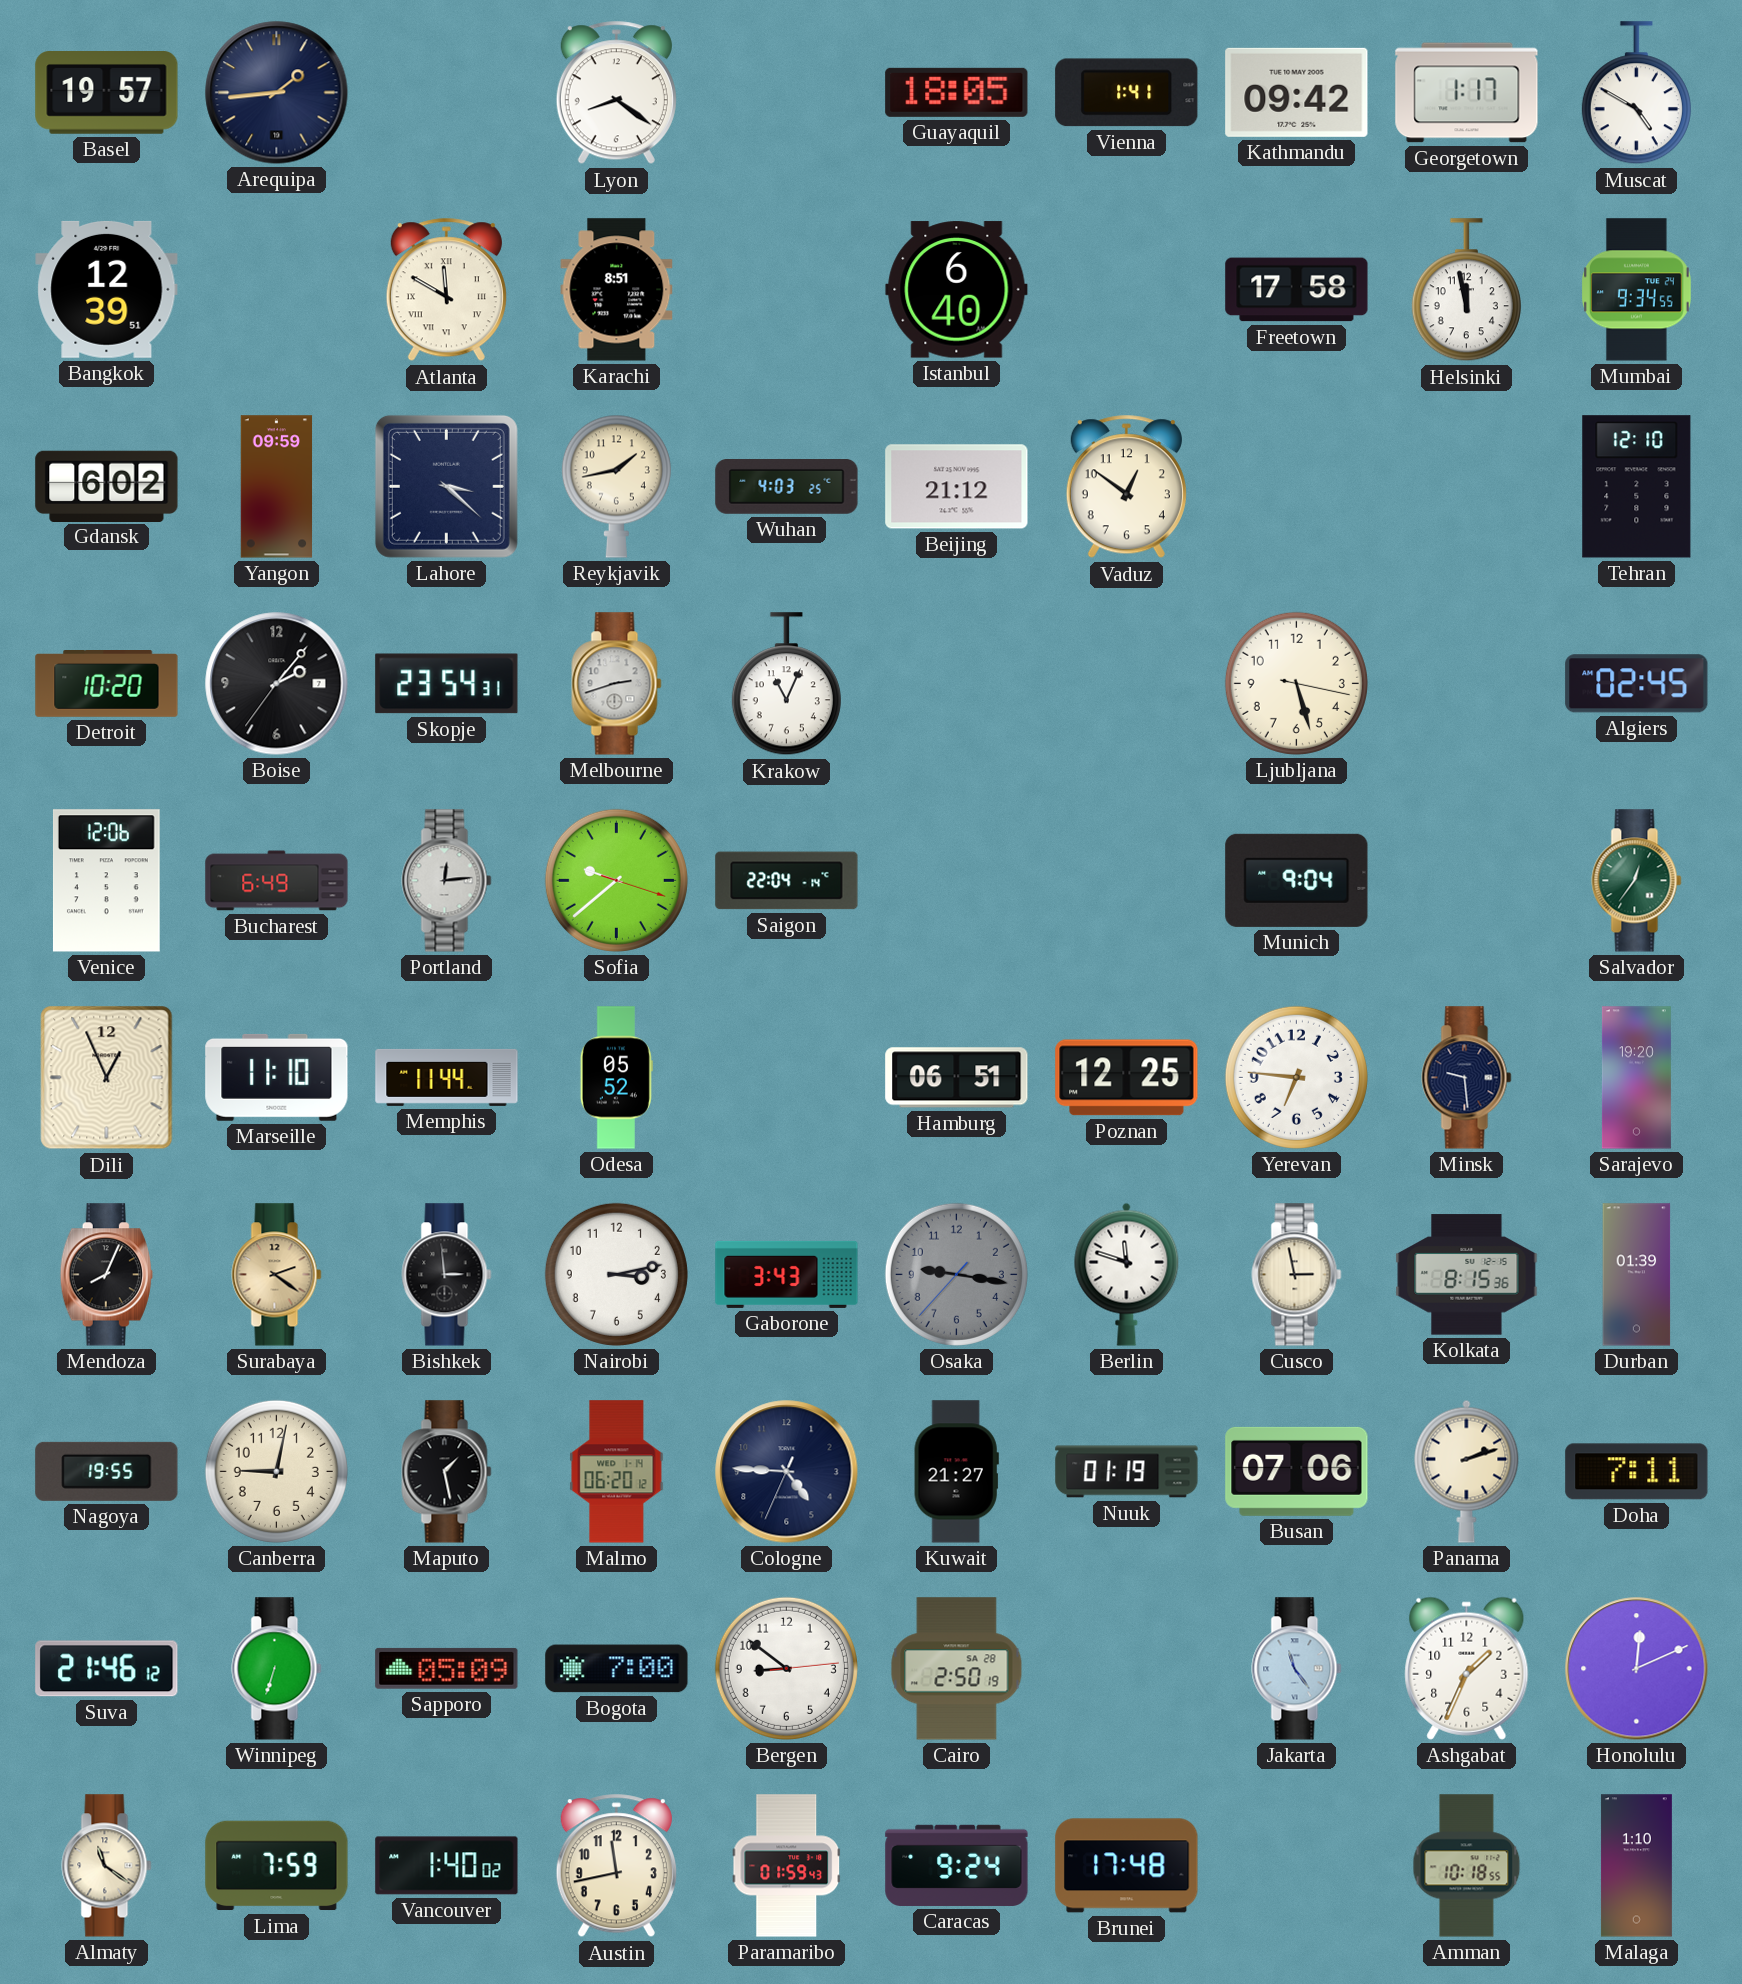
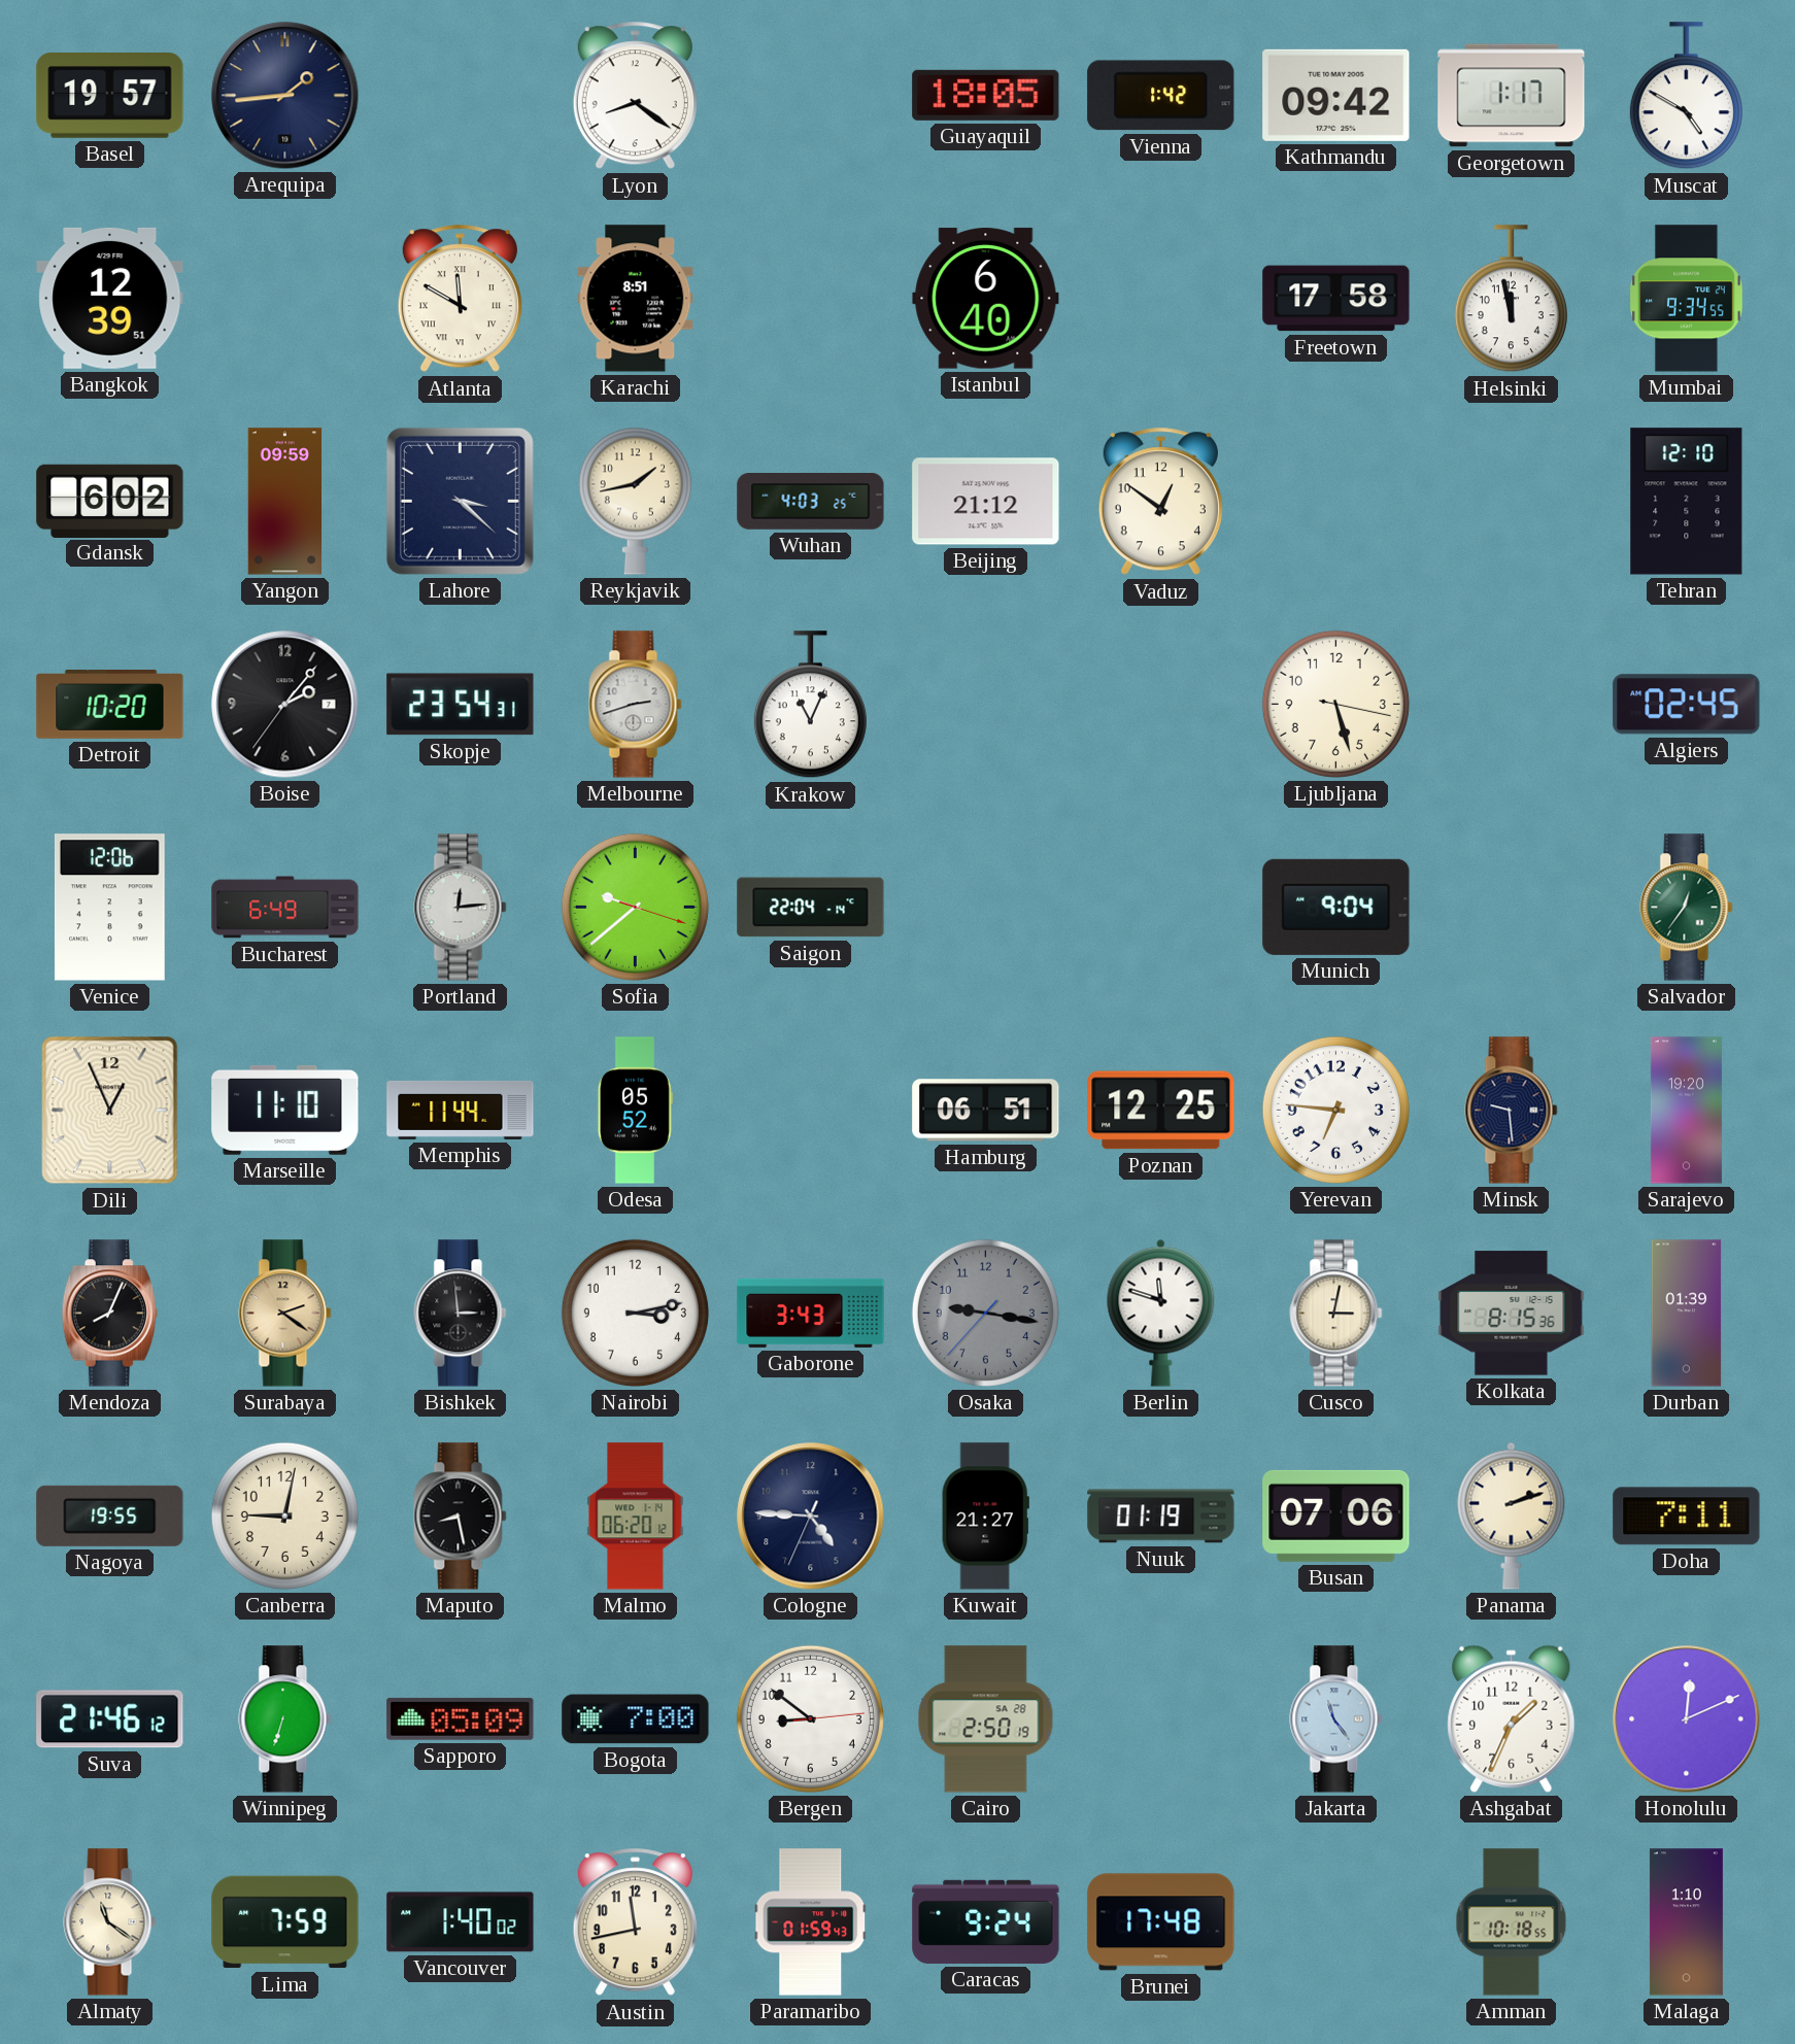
Vienna: 1:41 -> 1:42 (1161, 96)
Cusco: 2:58 -> 3:02 (1336, 1314)
Maputo: 1:28 -> 8:28 (461, 1517)
